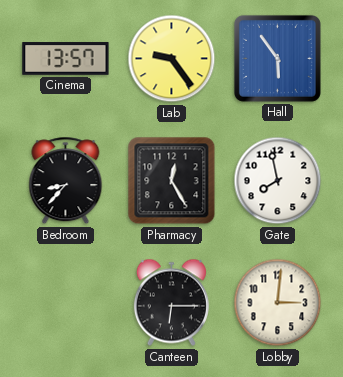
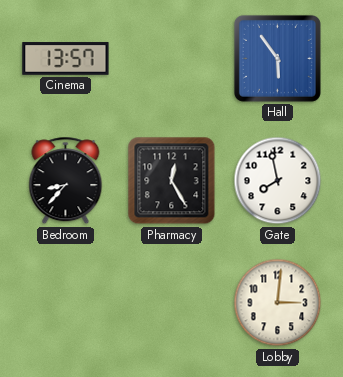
Lab: 9:24 -> none (172, 59)
Canteen: 6:15 -> none (171, 303)
